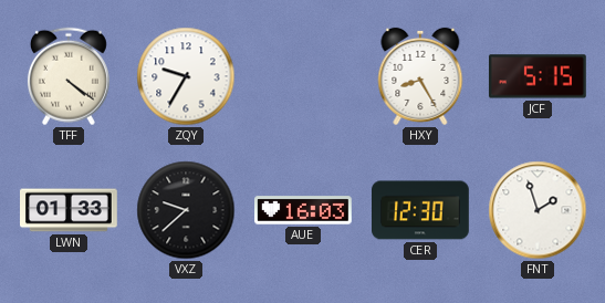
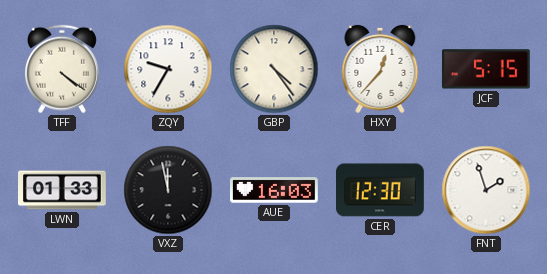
GBP: none -> 4:24 (274, 69)
HXY: 8:25 -> 12:37 (380, 69)
VXZ: 9:38 -> 11:58 (168, 190)
